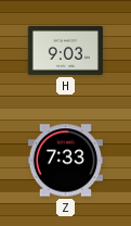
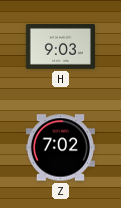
Z: 7:33 -> 7:02 (60, 148)
